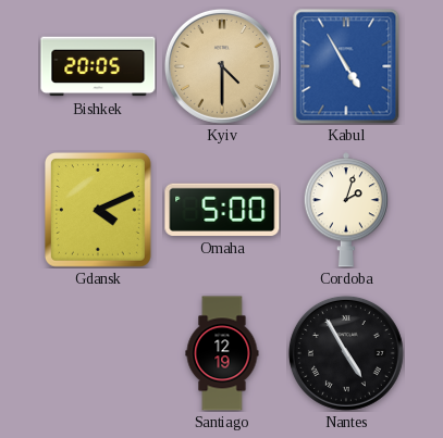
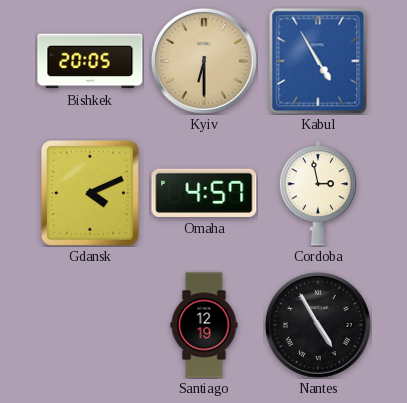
Kyiv: 4:30 -> 6:30 (204, 61)
Omaha: 5:00 -> 4:57 (204, 193)
Cordoba: 2:03 -> 2:58 (318, 193)
